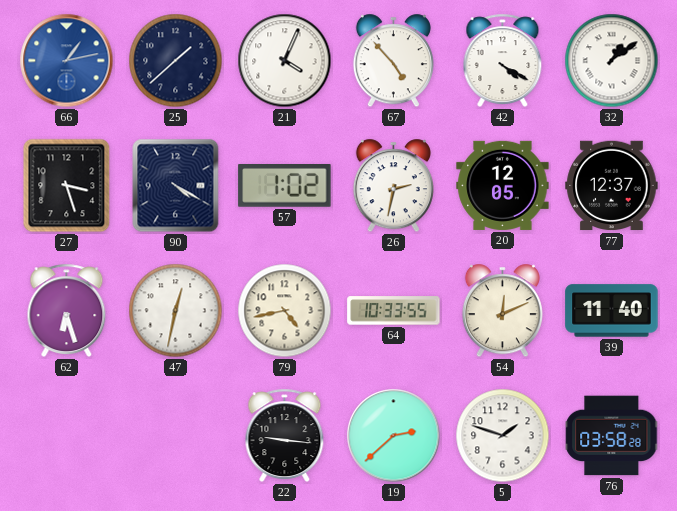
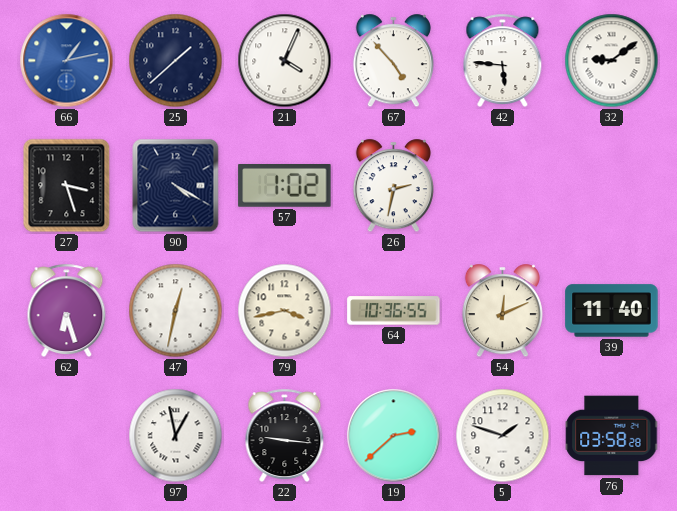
42: 4:20 -> 5:46 (503, 61)
32: 1:09 -> 9:09 (612, 61)
20: 12:05 -> none (503, 185)
77: 12:37 -> none (612, 186)
79: 4:43 -> 3:43 (285, 311)
64: 10:33 -> 10:36 (394, 311)
97: none -> 12:58 (176, 436)
